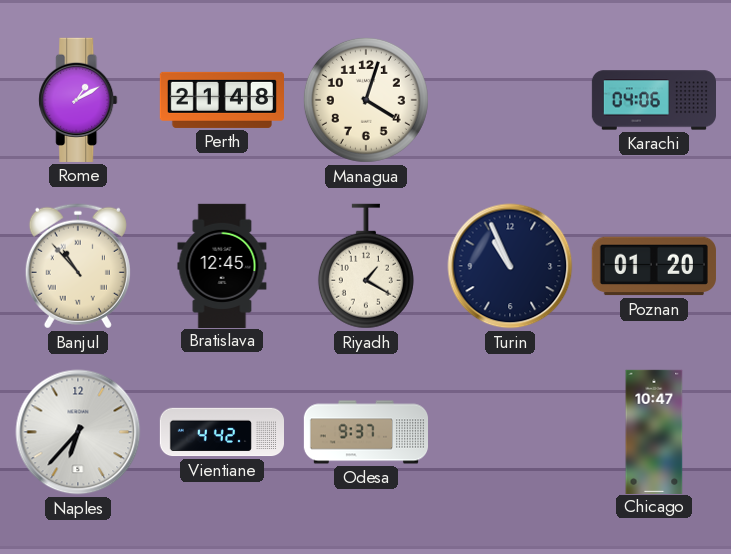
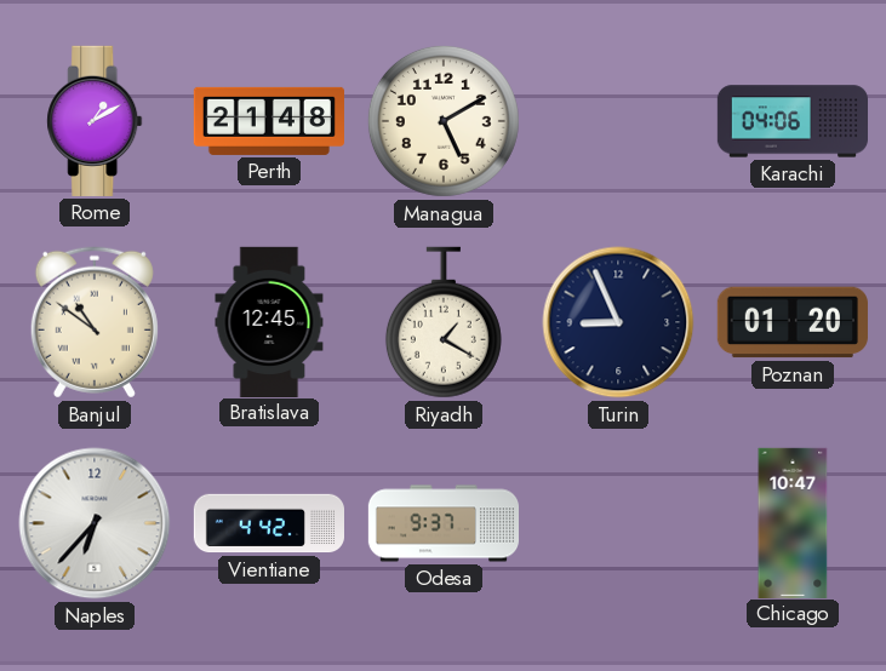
Managua: 4:03 -> 5:10 (444, 121)
Banjul: 10:53 -> 10:51 (95, 322)
Turin: 10:56 -> 8:56 (618, 322)
